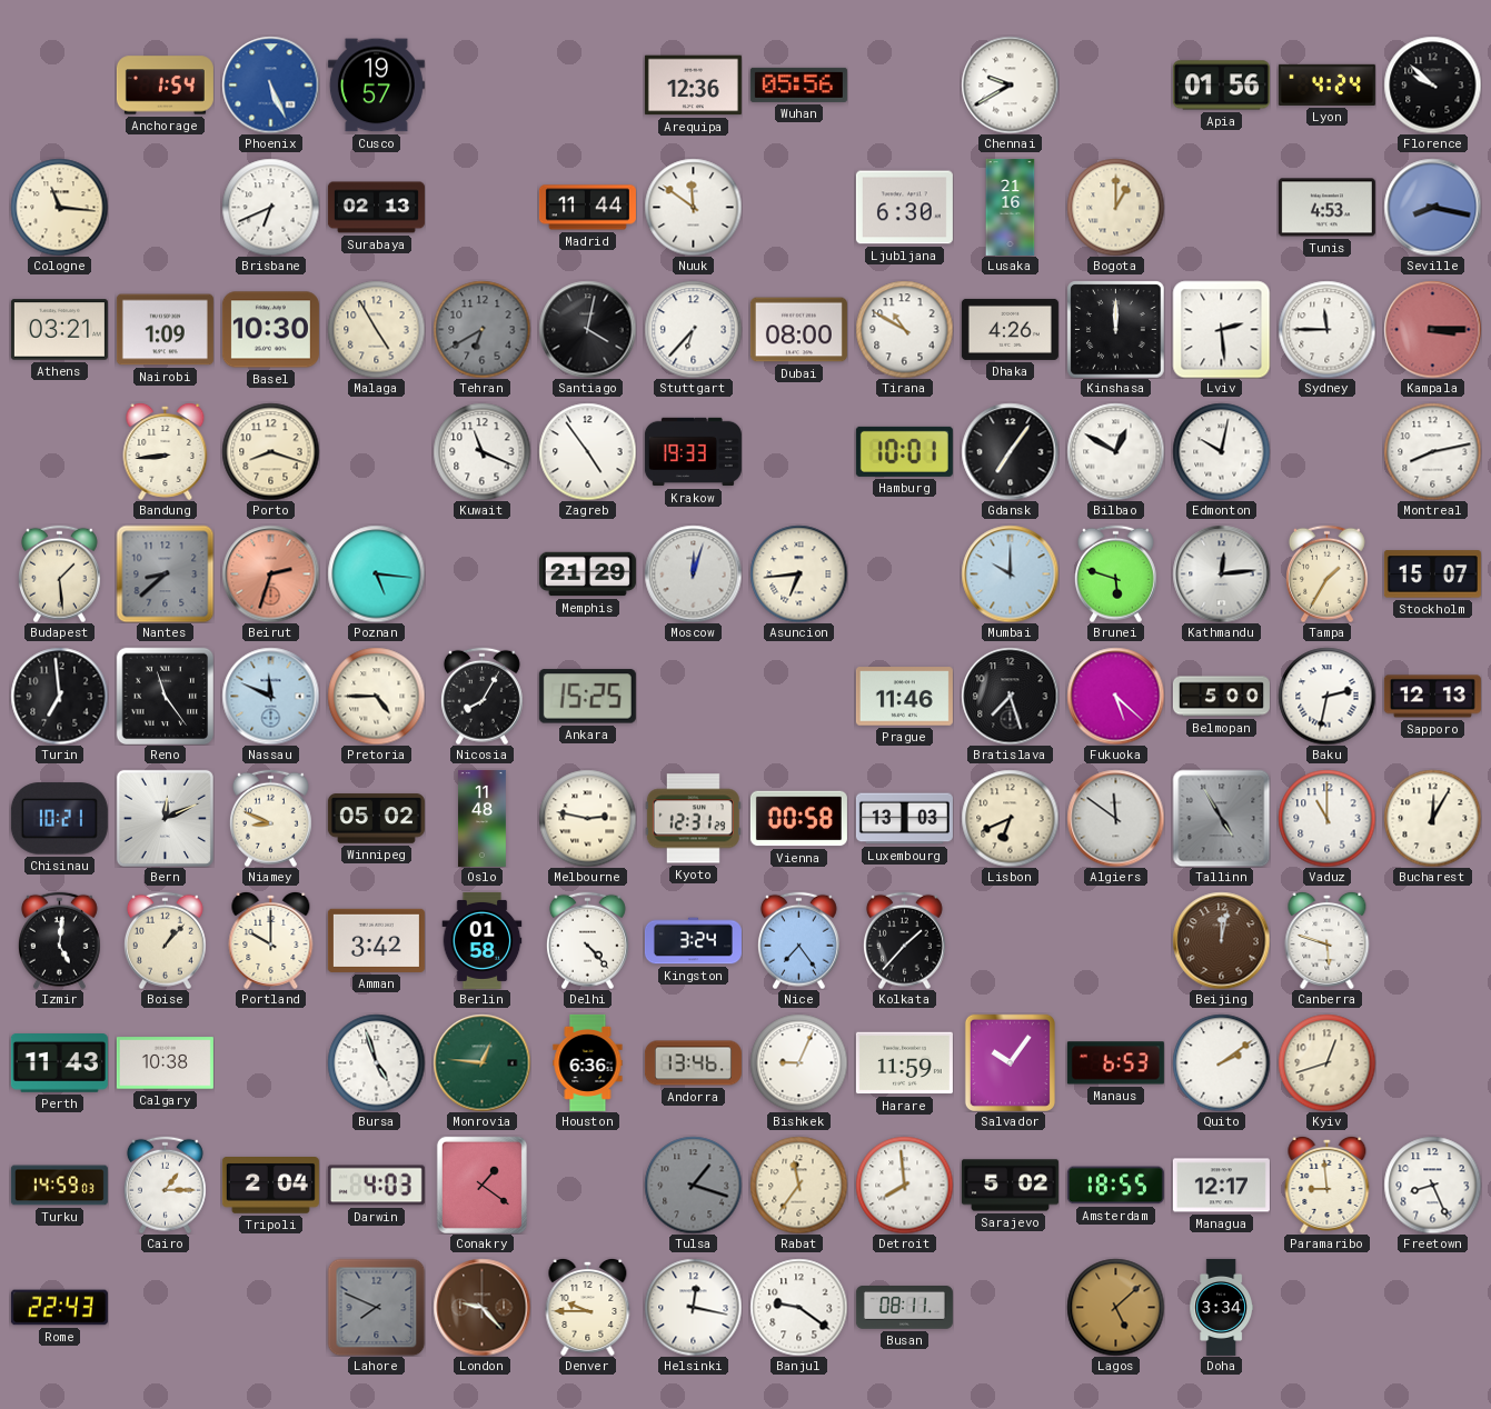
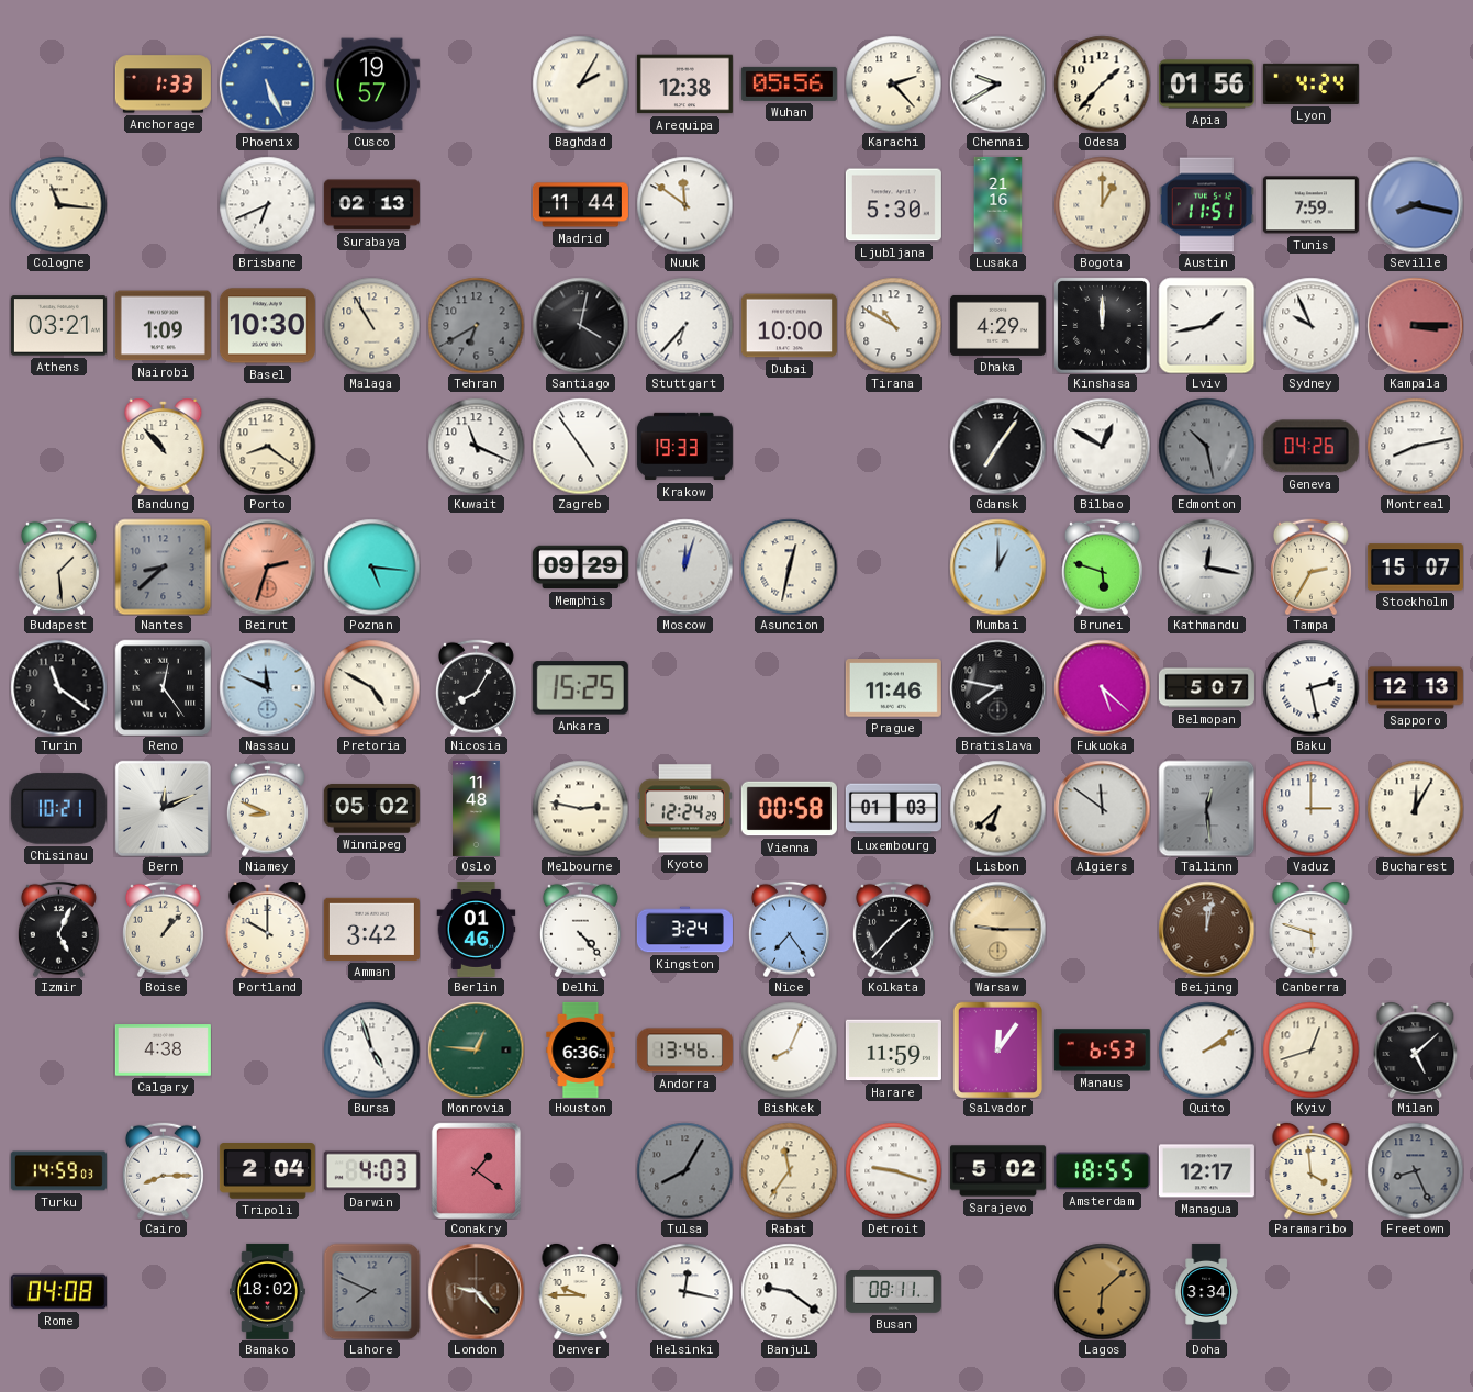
Anchorage: 1:54 -> 1:33 (163, 85)
Baghdad: none -> 2:05 (580, 83)
Arequipa: 12:36 -> 12:38 (684, 85)
Karachi: none -> 2:23 (893, 83)
Odesa: none -> 1:37 (1102, 83)
Florence: 9:52 -> none (1432, 84)
Ljubljana: 6:30 -> 5:30 (893, 205)
Austin: none -> 11:51 (1206, 205)
Tunis: 4:53 -> 7:59 (1310, 205)
Malaga: 4:55 -> 10:55 (371, 325)
Dubai: 08:00 -> 10:00 (789, 326)
Dhaka: 4:26 -> 4:29 (997, 325)
Lviv: 2:29 -> 1:43 (1206, 325)
Sydney: 11:45 -> 9:56 (1310, 325)
Bandung: 8:44 -> 10:53 (164, 446)
Porto: 8:18 -> 8:21 (267, 446)
Hamburg: 10:01 -> none (904, 451)
Edmonton: 10:02 -> 10:28 (1206, 446)
Edmonton dial: white -> grey (1206, 446)
Geneva: none -> 04:26 (1310, 447)
Memphis: 21:29 -> 09:29 (580, 568)
Asuncion: 6:44 -> 12:32 (789, 566)
Mumbai: 10:00 -> 1:00 (997, 566)
Kathmandu: 12:14 -> 12:17 (1206, 566)
Tampa: 1:35 -> 2:35 (1310, 566)
Turin: 6:59 -> 11:21 (58, 687)
Reno: 11:24 -> 12:24 (163, 687)
Pretoria: 4:45 -> 4:50 (371, 687)
Bratislava: 7:27 -> 7:47 (997, 687)
Belmopan: 5:00 -> 5:07 (1206, 688)
Baku: 2:32 -> 2:28 (1310, 687)
Kyoto: 12:31 -> 12:24 (684, 809)
Luxembourg: 13:03 -> 01:03 (893, 809)
Lisbon: 6:41 -> 6:38 (997, 808)
Tallinn: 4:55 -> 12:29 (1206, 808)
Vaduz: 11:00 -> 3:00 (1310, 808)
Izmir: 5:01 -> 5:04 (58, 929)
Berlin: 01:58 -> 01:46 (477, 929)
Warsaw: none -> 9:15 (997, 929)
Perth: 11:43 -> none (59, 1063)
Calgary: 10:38 -> 4:38 (163, 1051)
Bishkek: 9:04 -> 8:04 (789, 1049)
Salvador: 10:06 -> 12:06 (997, 1049)
Milan: none -> 5:08 (1416, 1049)
Cairo: 1:15 -> 8:15 (163, 1170)
Tulsa: 1:18 -> 8:05 (684, 1170)
Detroit: 7:59 -> 9:18 (893, 1170)
Paramaribo: 8:59 -> 3:59 (1312, 1170)
Freetown dial: white -> grey (1415, 1170)
Rome: 22:43 -> 04:08 (58, 1292)
Bamako: none -> 18:02 (268, 1291)
Lagos: 5:08 -> 6:08 (1102, 1291)
